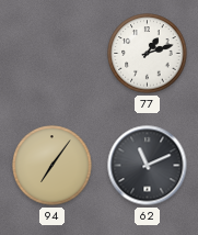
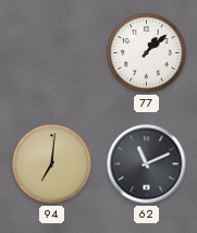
77: 1:12 -> 1:08 (147, 53)
94: 7:06 -> 7:01 (52, 164)
